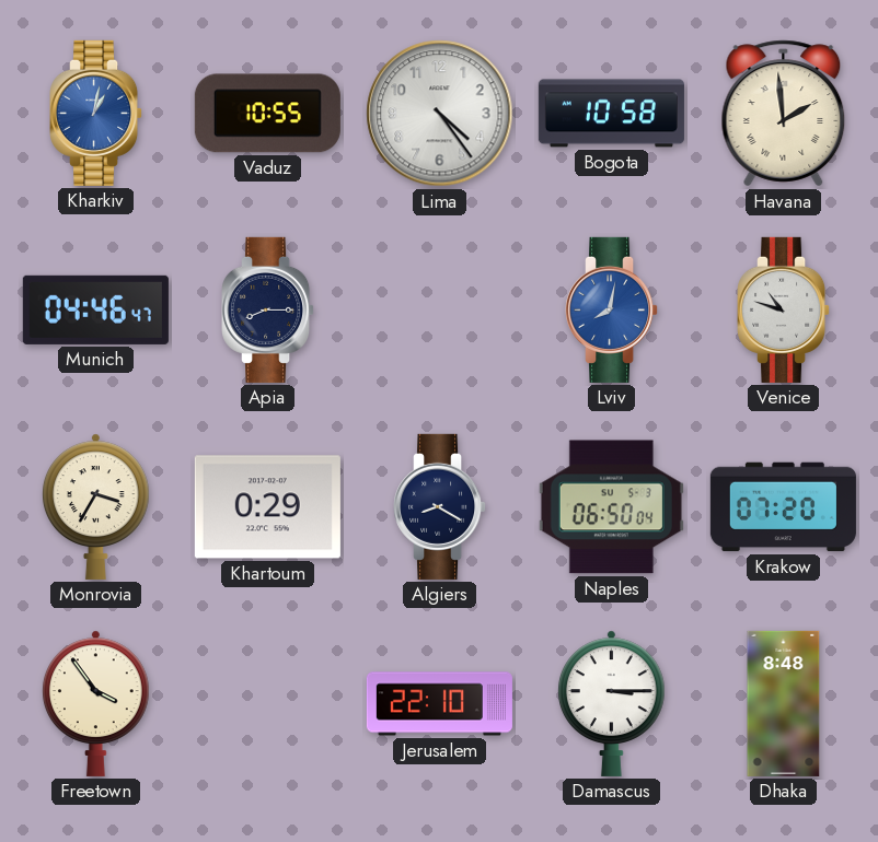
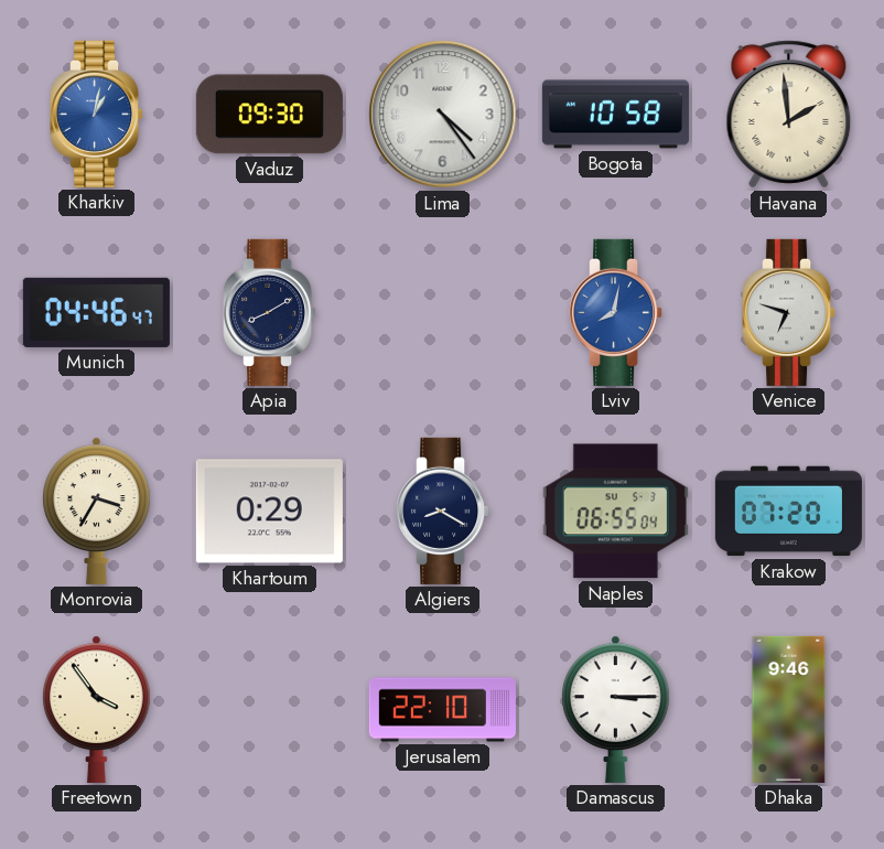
Vaduz: 10:55 -> 09:30 (269, 115)
Apia: 8:15 -> 8:10 (270, 312)
Venice: 10:48 -> 6:48 (789, 312)
Naples: 06:50 -> 06:55 (615, 512)
Dhaka: 8:48 -> 9:46 (789, 709)
